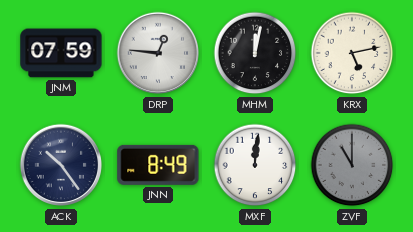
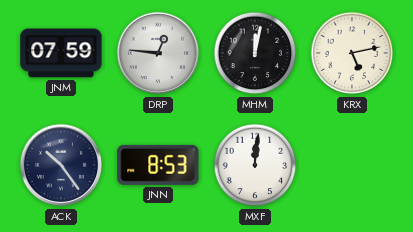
JNN: 8:49 -> 8:53 (158, 165)
ZVF: 11:00 -> none (352, 165)
